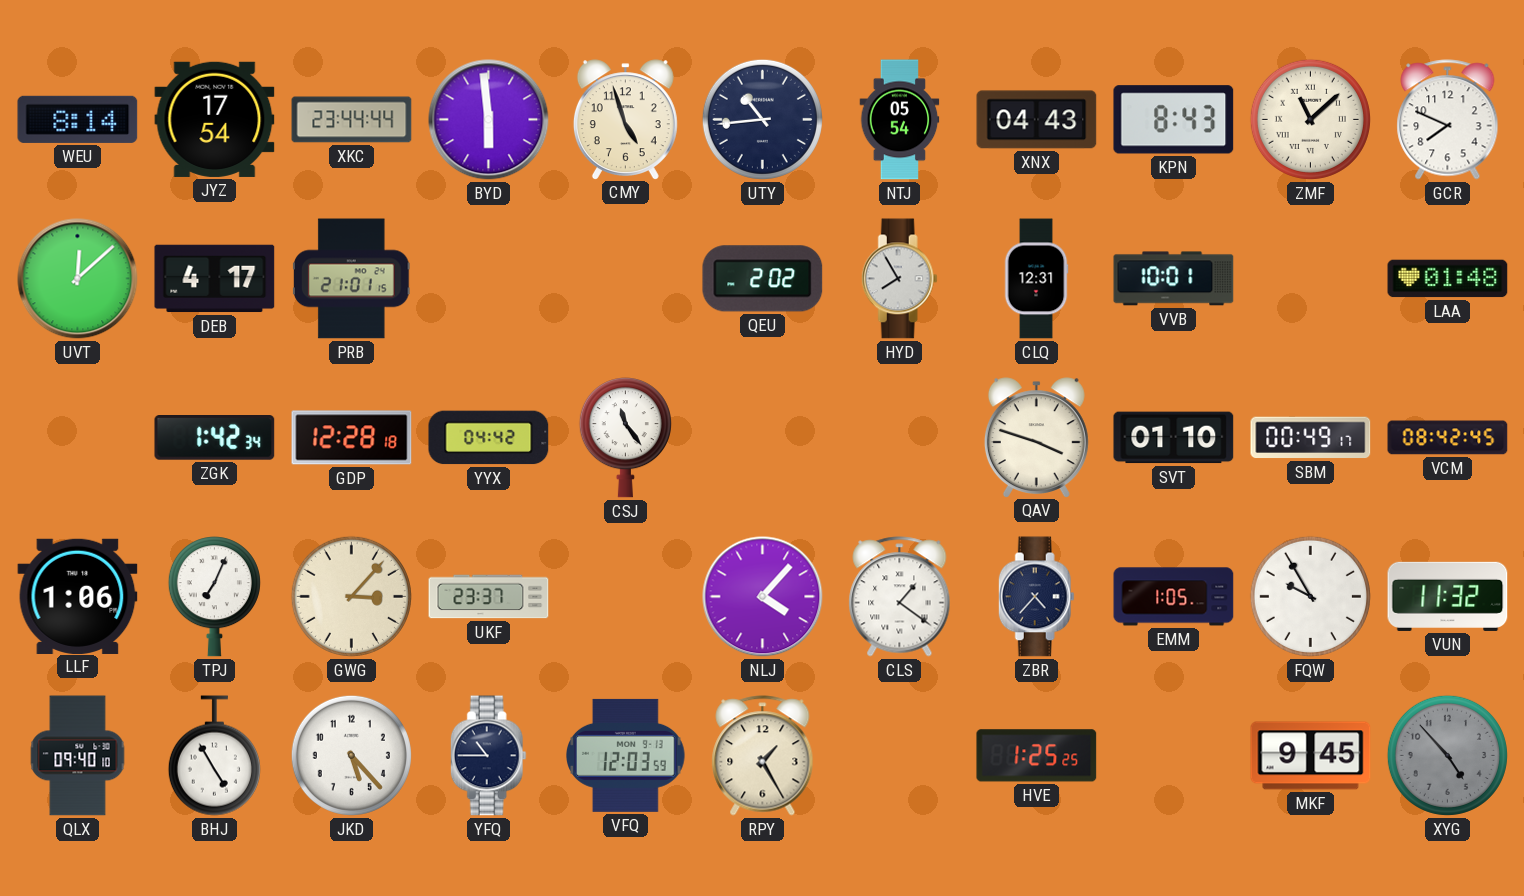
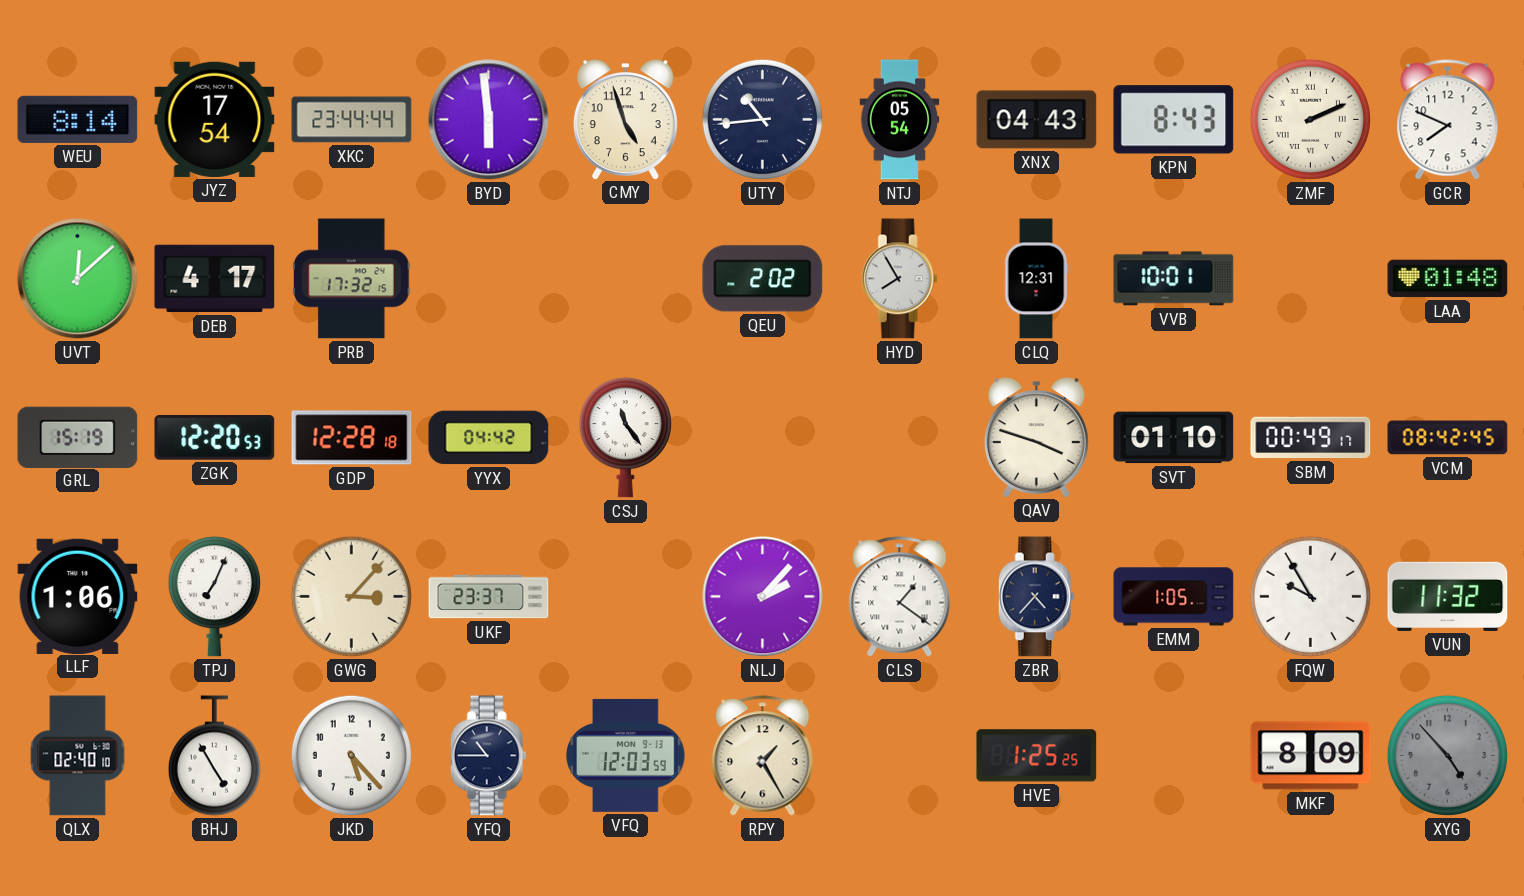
ZMF: 11:08 -> 2:11 (1310, 119)
PRB: 21:01 -> 17:32 (352, 279)
GRL: none -> 15:19 (78, 437)
ZGK: 1:42 -> 12:20 (215, 438)
NLJ: 4:07 -> 2:07 (763, 597)
QLX: 09:40 -> 02:40 (78, 756)
MKF: 9:45 -> 8:09 (1311, 756)
